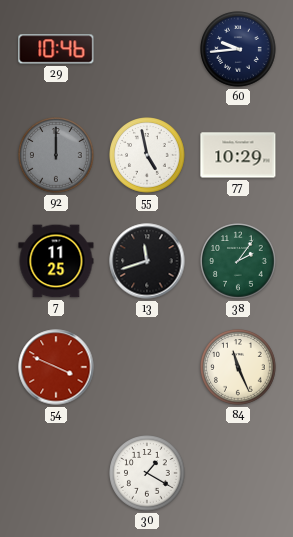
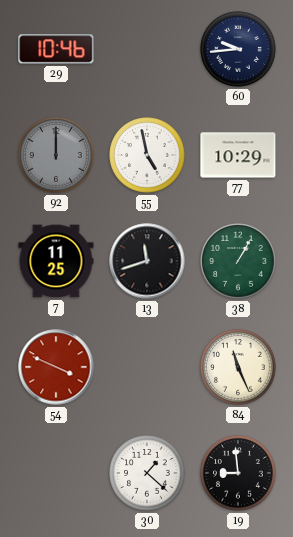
38: 2:06 -> 1:05 (238, 261)
30: 1:20 -> 1:22 (147, 473)
19: none -> 8:59 (238, 473)
